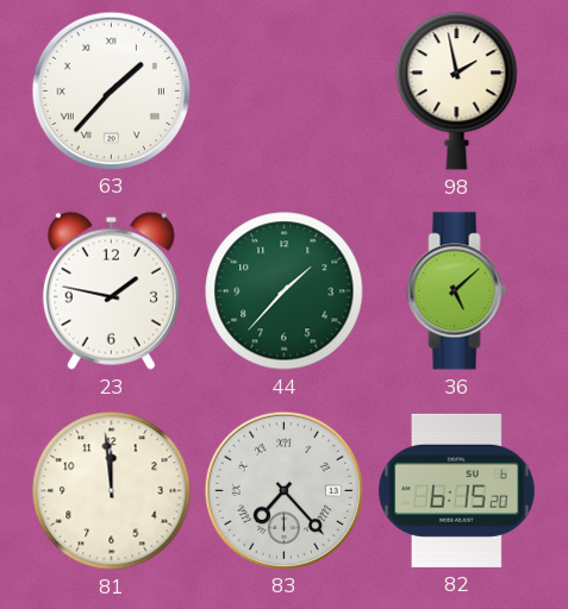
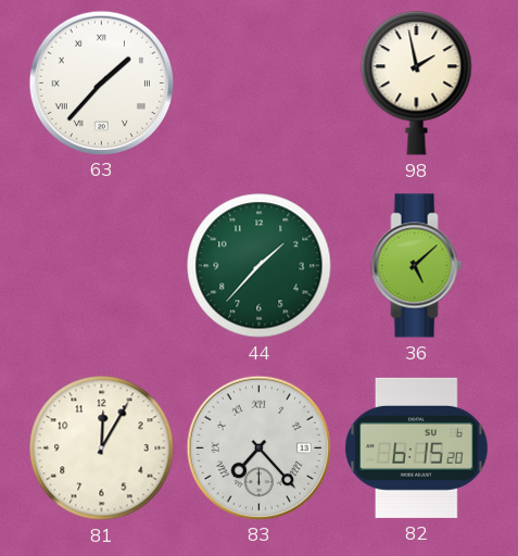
23: 1:47 -> none (111, 290)
81: 11:59 -> 12:05 (102, 448)
